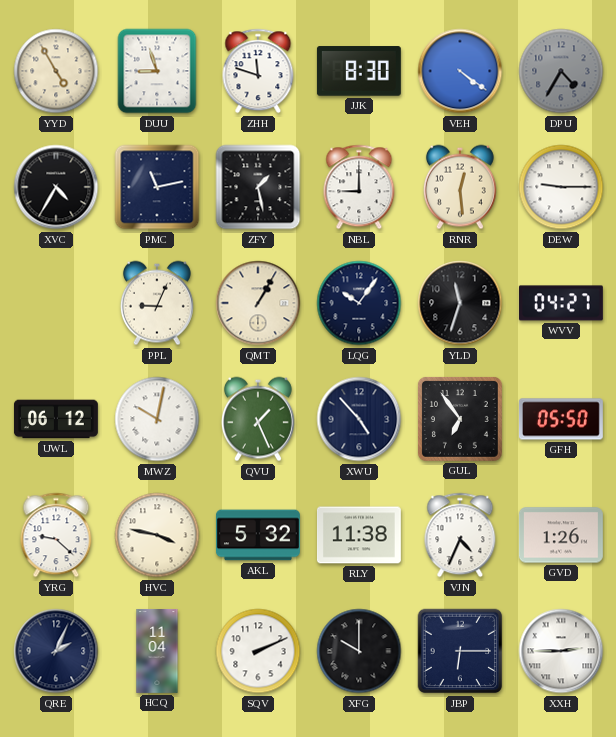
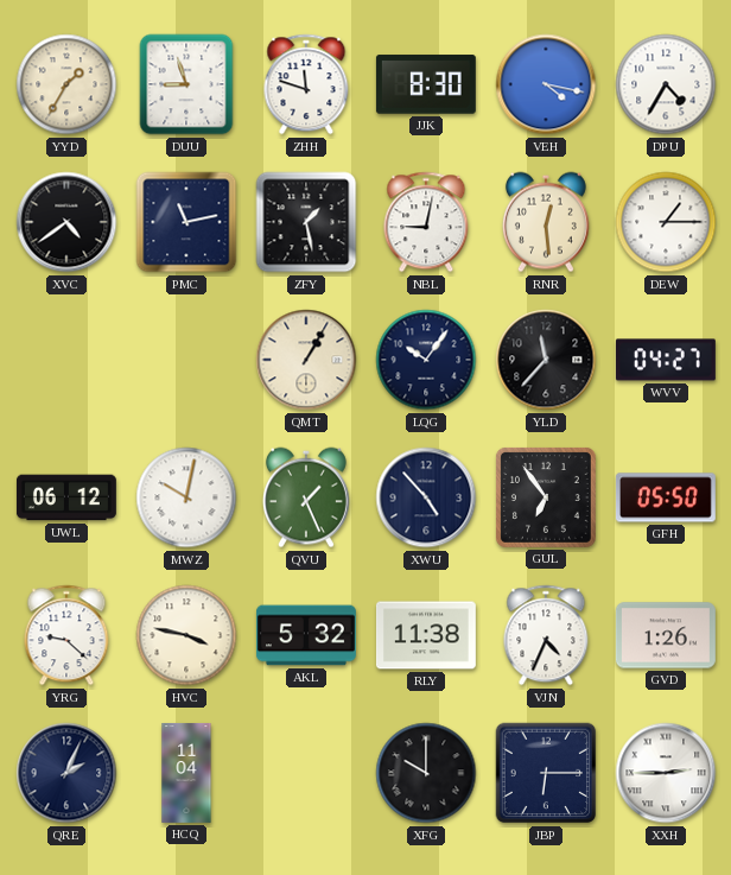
YYD: 4:55 -> 1:35 (66, 84)
VEH: 4:21 -> 4:17 (546, 84)
DPU dial: grey -> white (666, 84)
XVC: 4:35 -> 4:39 (66, 222)
NBL: 9:00 -> 9:02 (426, 222)
DEW: 9:15 -> 1:15 (666, 222)
PPL: 9:04 -> none (157, 303)
YLD: 11:33 -> 11:37 (546, 360)
SQV: 2:11 -> none (258, 651)
